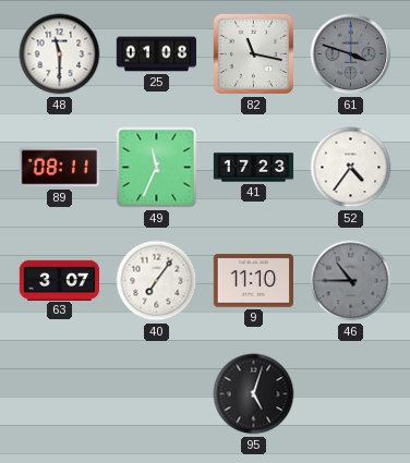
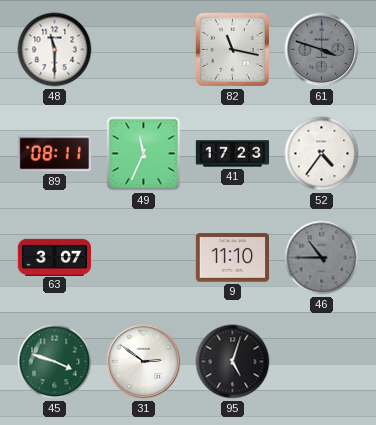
25: 01:08 -> none (157, 54)
40: 7:06 -> none (157, 281)
45: none -> 3:48 (55, 362)
31: none -> 2:51 (144, 362)
